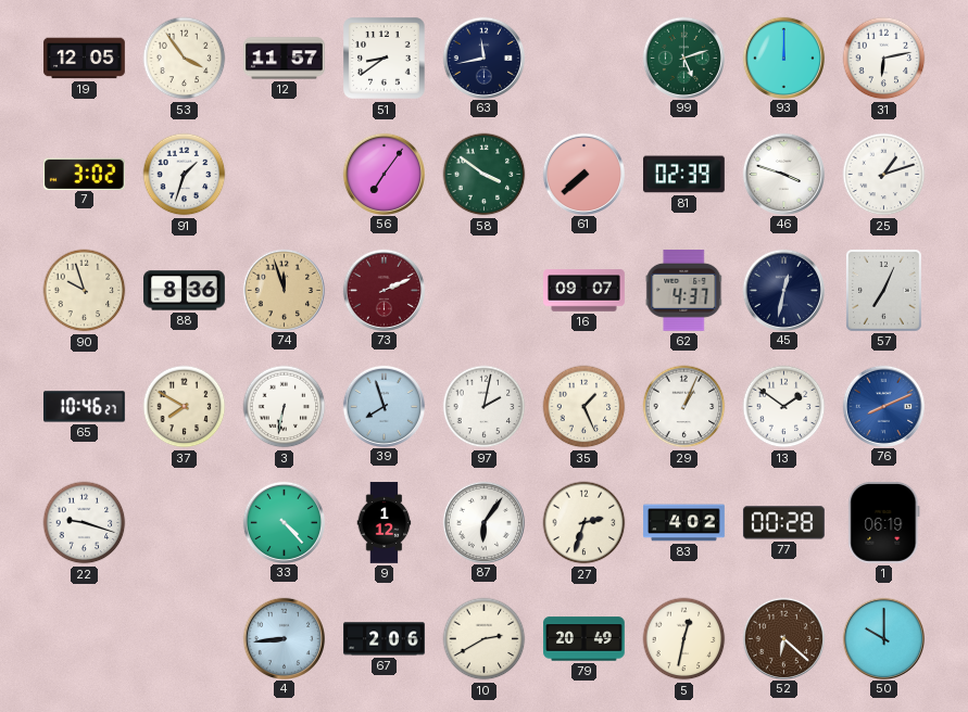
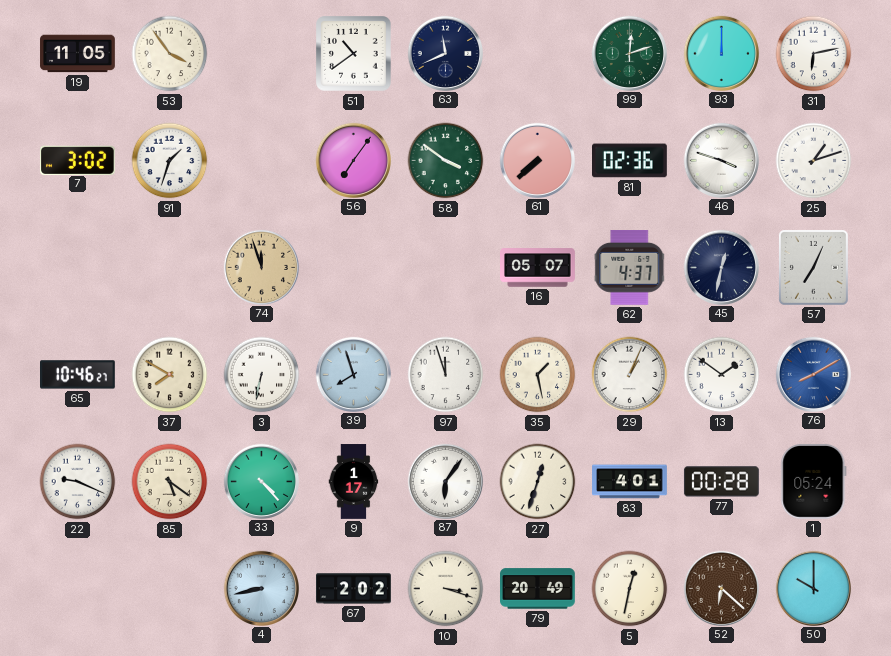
19: 12:05 -> 11:05 (78, 54)
12: 11:57 -> none (285, 59)
51: 8:39 -> 10:39 (354, 54)
63: 11:43 -> 11:41 (445, 53)
99: 5:12 -> 12:12 (629, 53)
81: 02:39 -> 02:36 (630, 161)
90: 9:57 -> none (85, 291)
88: 8:36 -> none (185, 291)
73: 2:11 -> none (384, 290)
16: 09:07 -> 05:07 (538, 268)
97: 2:02 -> 11:57 (446, 375)
35: 1:26 -> 1:28 (538, 375)
76: 8:11 -> 8:10 (813, 374)
22: 9:18 -> 9:19 (78, 482)
85: none -> 5:21 (170, 482)
9: 1:12 -> 1:17 (354, 482)
27: 2:33 -> 12:33 (538, 482)
83: 4:02 -> 4:01 (630, 482)
1: 06:19 -> 05:24 (814, 481)
4: 8:44 -> 8:43 (261, 588)
67: 2:06 -> 2:02 (354, 589)
10: 2:40 -> 3:18 (446, 589)
